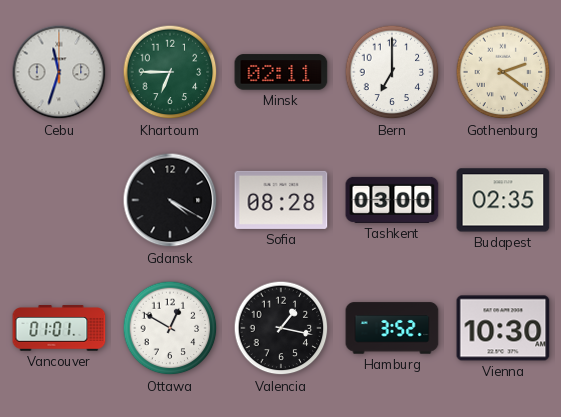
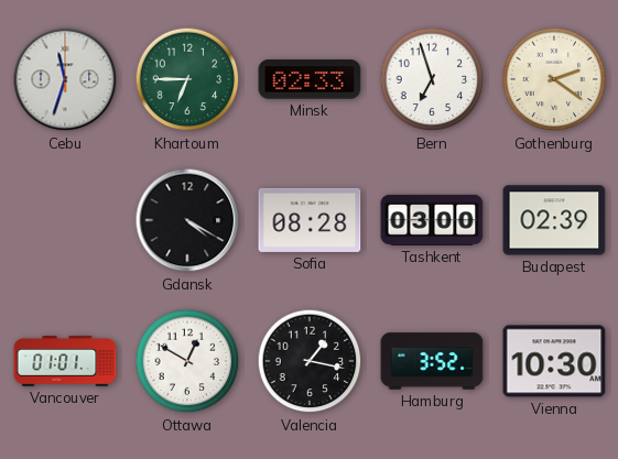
Minsk: 02:11 -> 02:33 (310, 79)
Bern: 7:00 -> 6:57 (432, 79)
Budapest: 02:35 -> 02:39 (554, 220)
